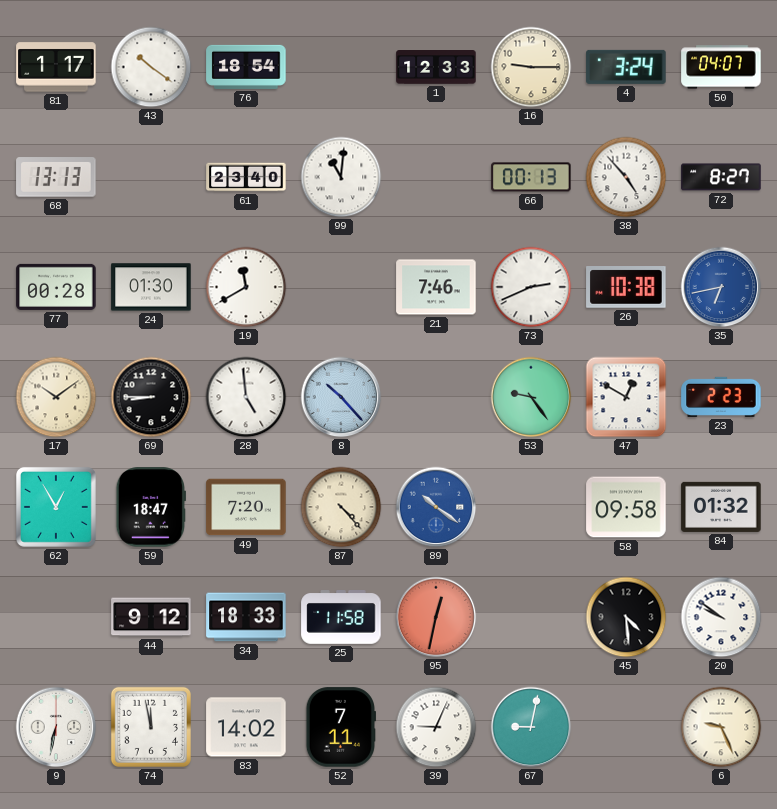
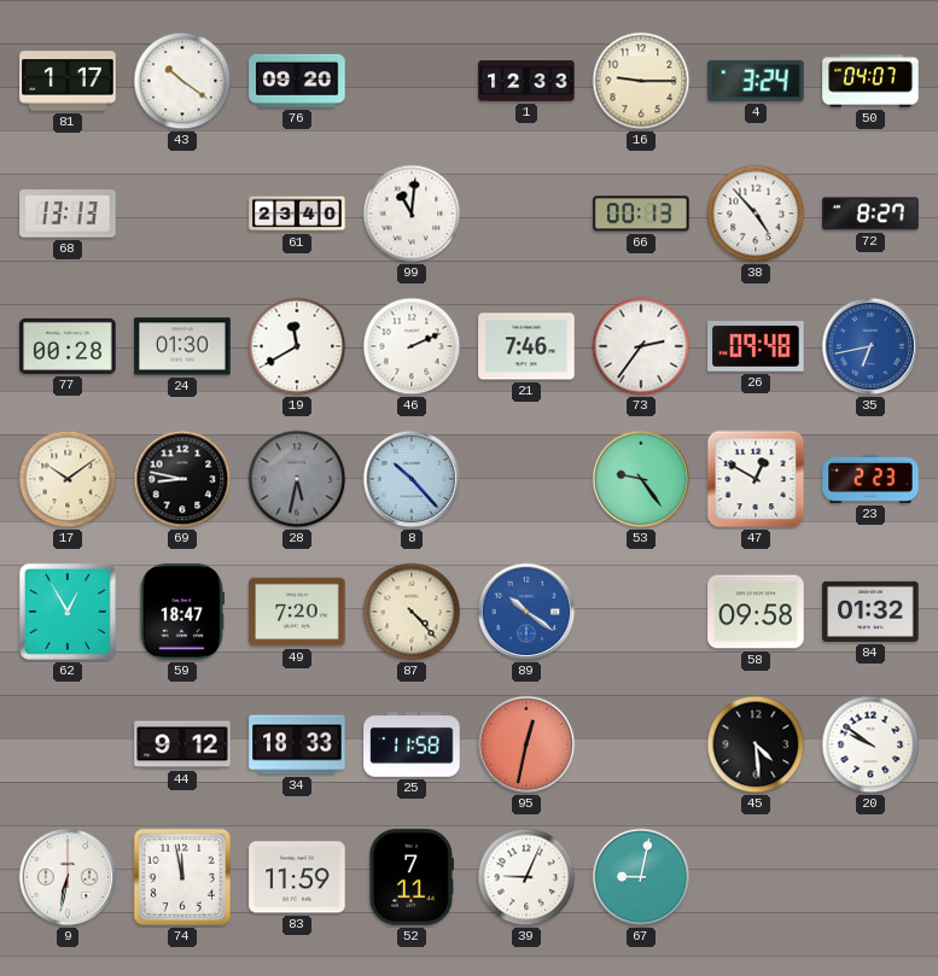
76: 18:54 -> 09:20 (297, 81)
46: none -> 2:11 (412, 346)
73: 2:41 -> 2:36 (641, 346)
26: 10:38 -> 09:48 (756, 347)
69: 8:45 -> 8:47 (182, 479)
28: 4:59 -> 5:32 (297, 479)
28 dial: white -> grey (297, 479)
83: 14:02 -> 11:59 (297, 877)
6: 9:26 -> none (721, 727)
